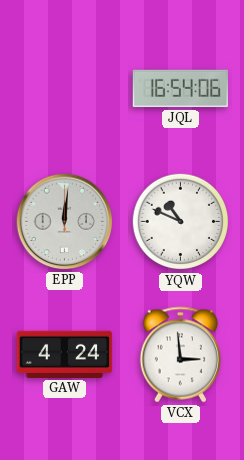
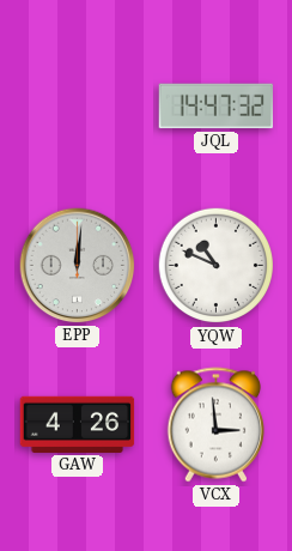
JQL: 16:54 -> 14:47 (217, 107)
GAW: 4:24 -> 4:26 (78, 424)
